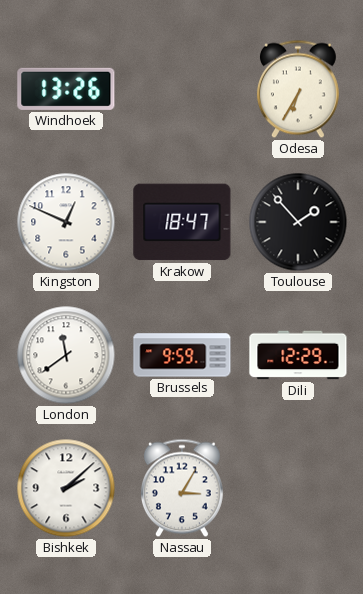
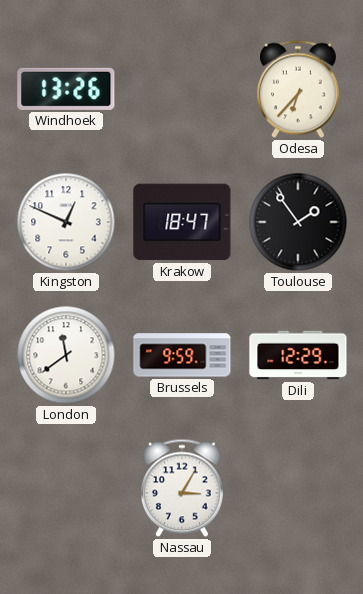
Odesa: 6:35 -> 6:37 (298, 89)
Toulouse: 1:53 -> 1:54 (298, 222)
Bishkek: 2:08 -> none (66, 488)
